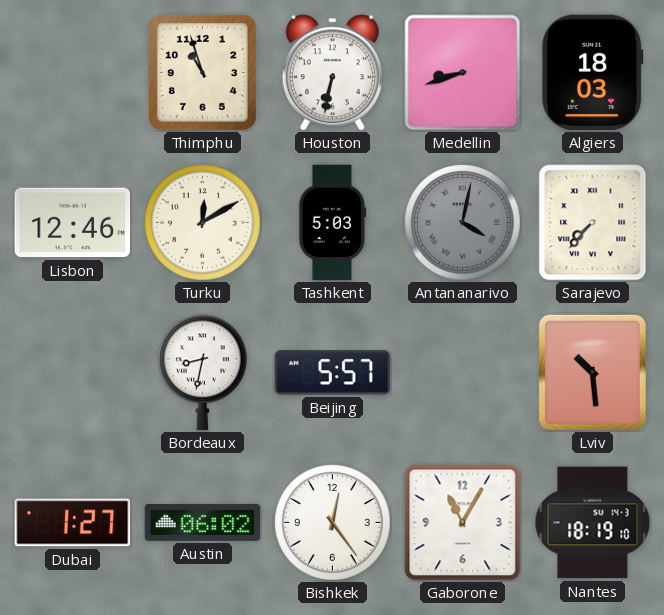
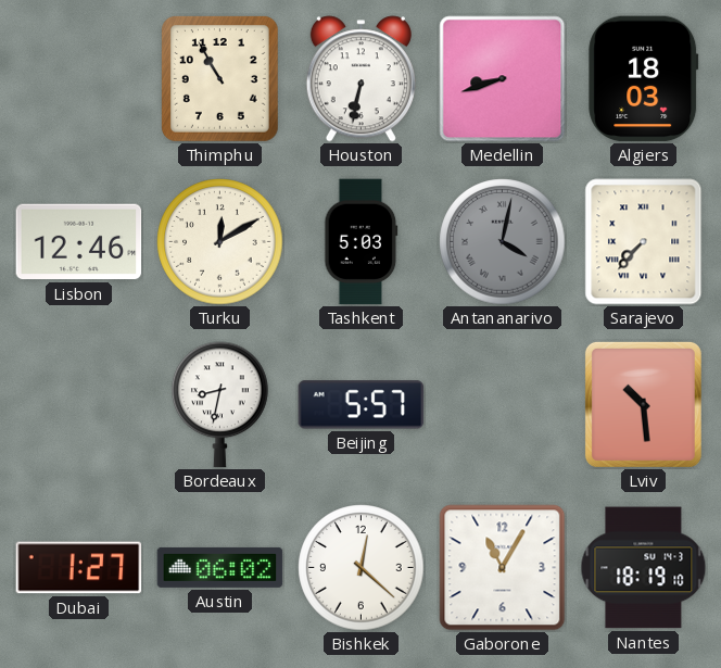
Thimphu: 10:57 -> 10:55 (219, 79)
Bishkek: 12:24 -> 12:22 (362, 568)
